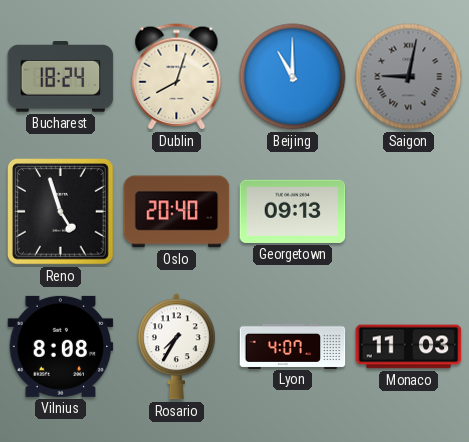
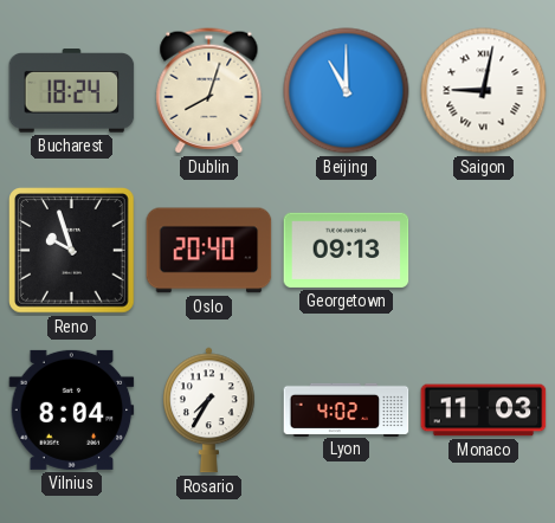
Saigon dial: grey -> white (484, 91)
Reno: 4:57 -> 9:57 (72, 251)
Vilnius: 8:08 -> 8:04 (72, 409)
Lyon: 4:07 -> 4:02 (347, 409)
